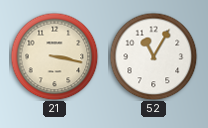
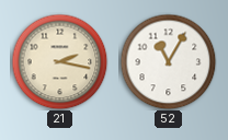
21: 3:17 -> 2:17 (59, 61)
